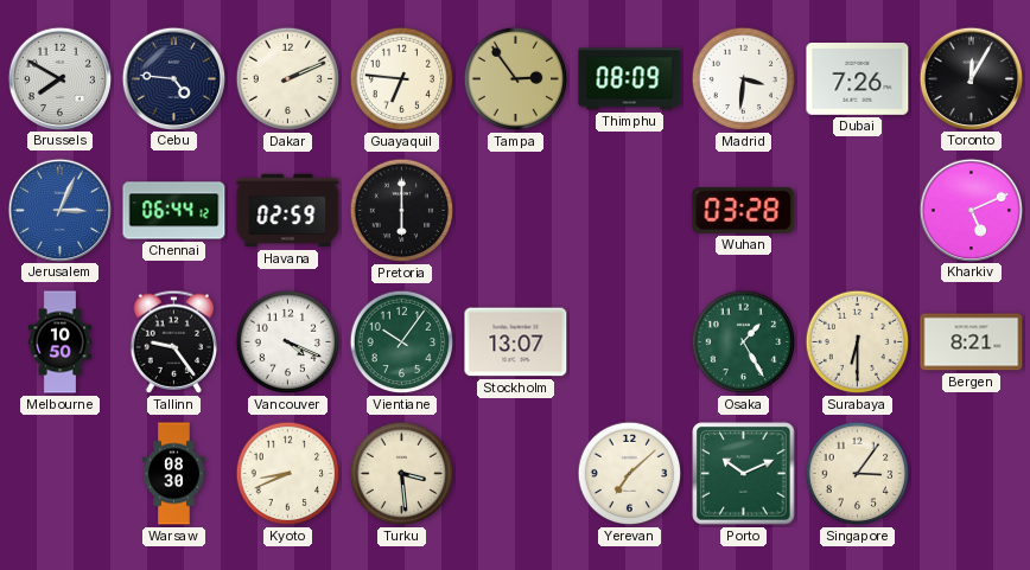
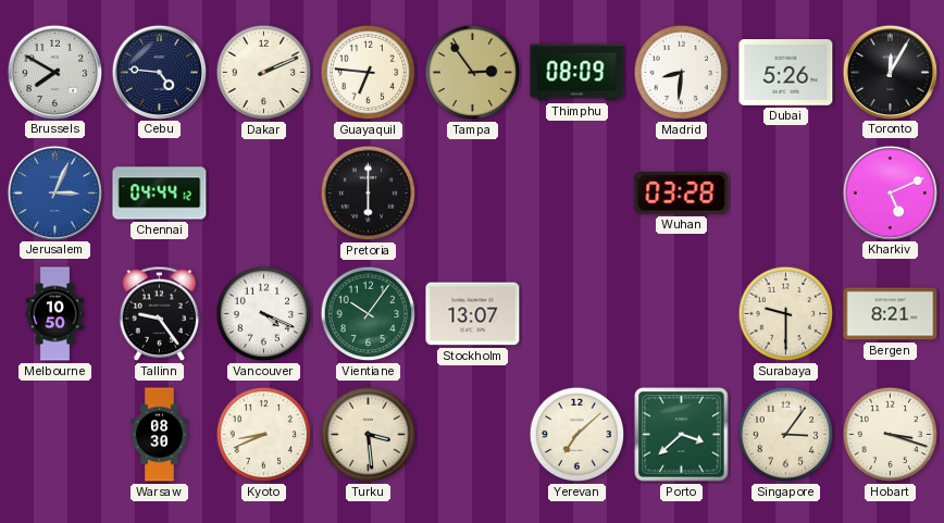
Madrid: 3:31 -> 8:31 (682, 73)
Dubai: 7:26 -> 5:26 (786, 73)
Chennai: 06:44 -> 04:44 (160, 194)
Havana: 02:59 -> none (288, 211)
Osaka: 1:25 -> none (744, 342)
Surabaya: 6:30 -> 9:30 (786, 314)
Porto: 10:11 -> 3:38 (682, 435)
Hobart: none -> 3:18 (891, 435)
